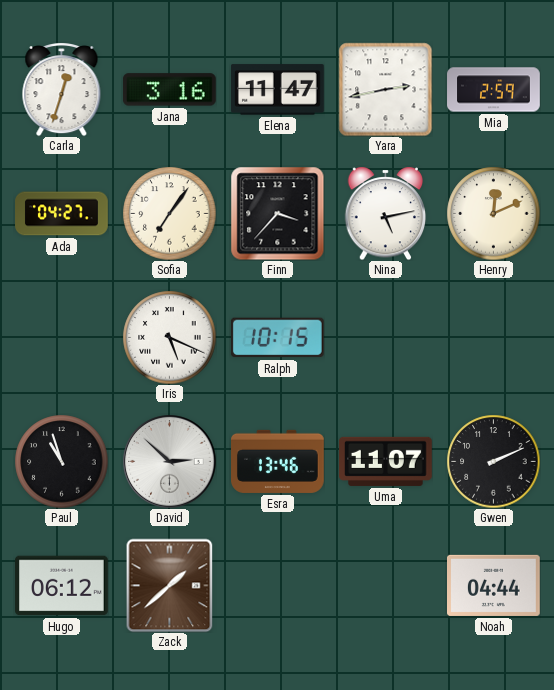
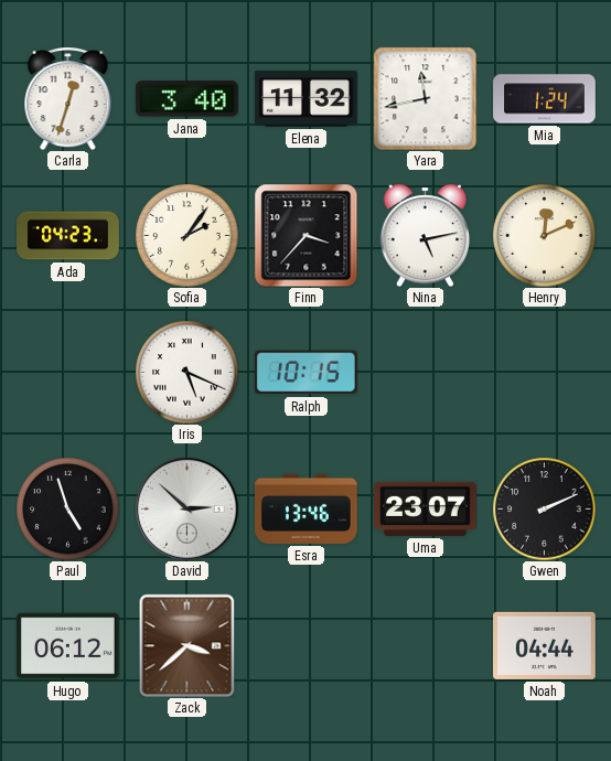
Jana: 3:16 -> 3:40 (186, 99)
Elena: 11:47 -> 11:32 (307, 99)
Yara: 2:43 -> 11:43 (425, 98)
Mia: 2:59 -> 1:24 (545, 99)
Ada: 04:27 -> 04:23 (68, 236)
Sofia: 7:06 -> 2:06 (186, 235)
Paul: 10:57 -> 4:57 (67, 508)
Uma: 11:07 -> 23:07 (426, 508)
Zack: 1:38 -> 3:38 (187, 645)
